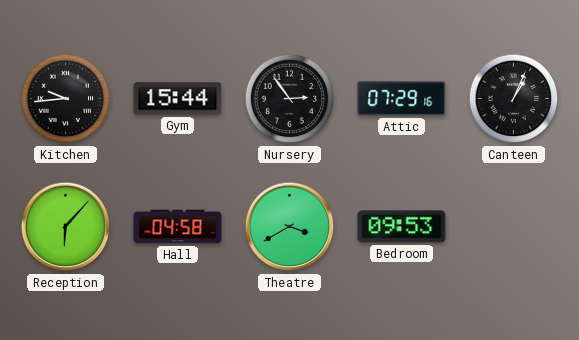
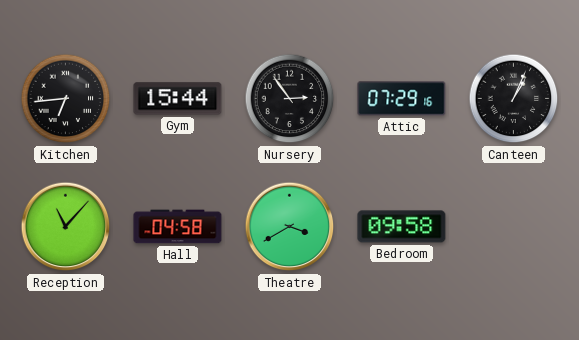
Kitchen: 9:44 -> 6:44 (66, 99)
Reception: 6:07 -> 11:07 (66, 227)
Bedroom: 09:53 -> 09:58 (402, 227)
